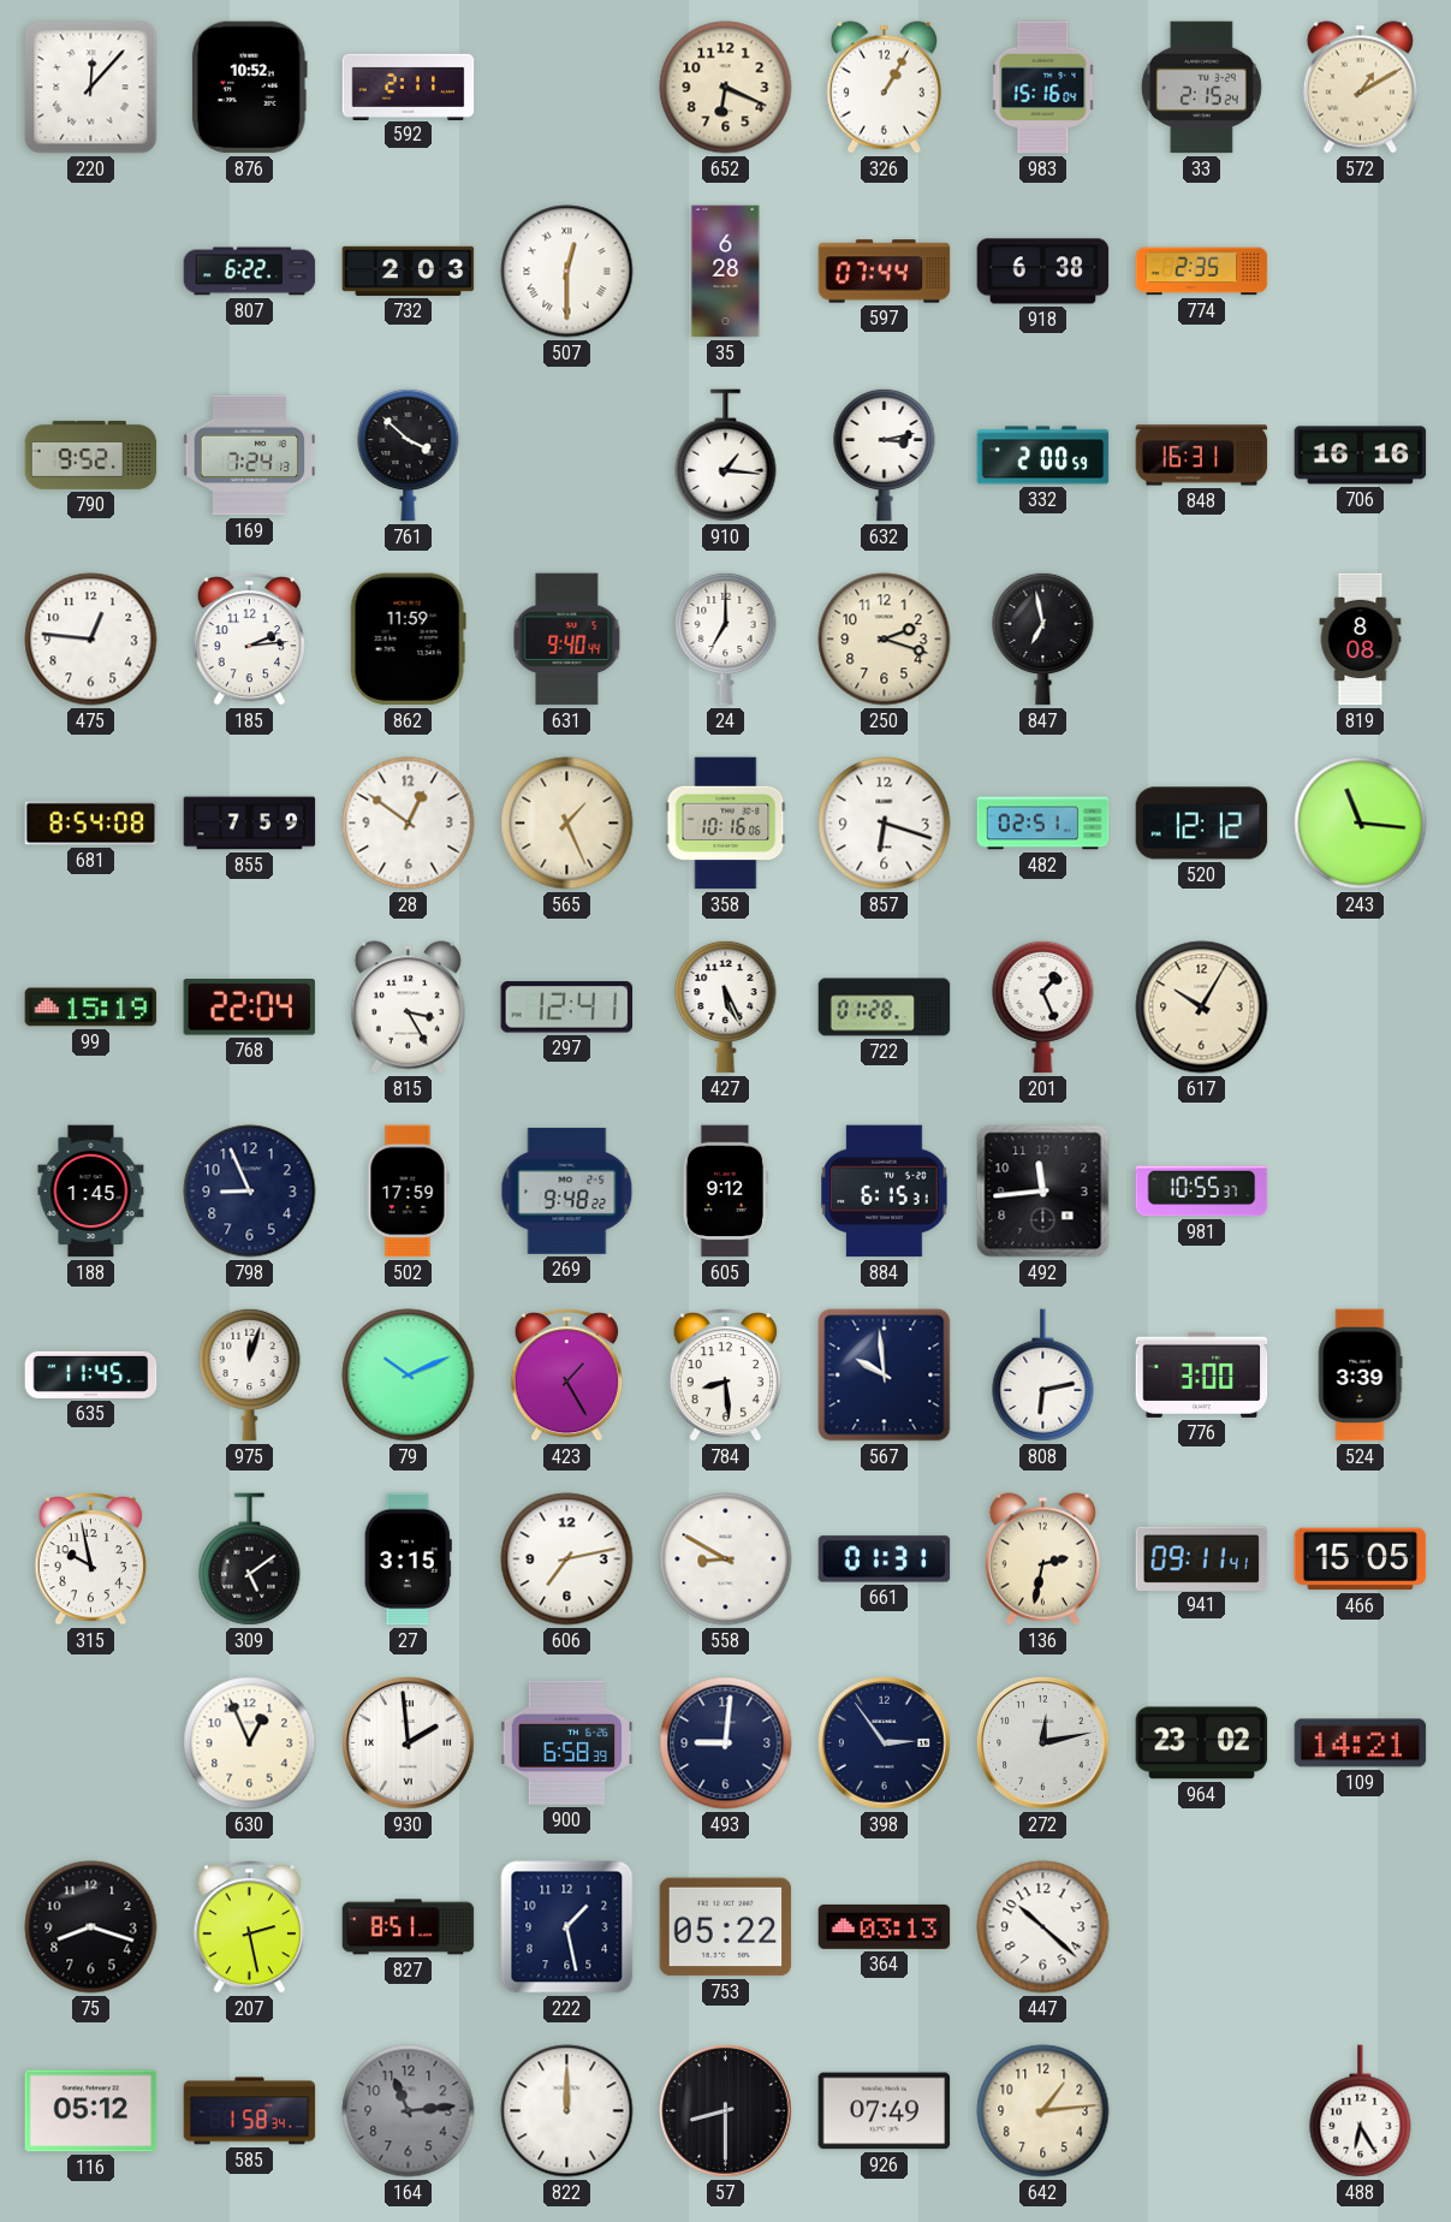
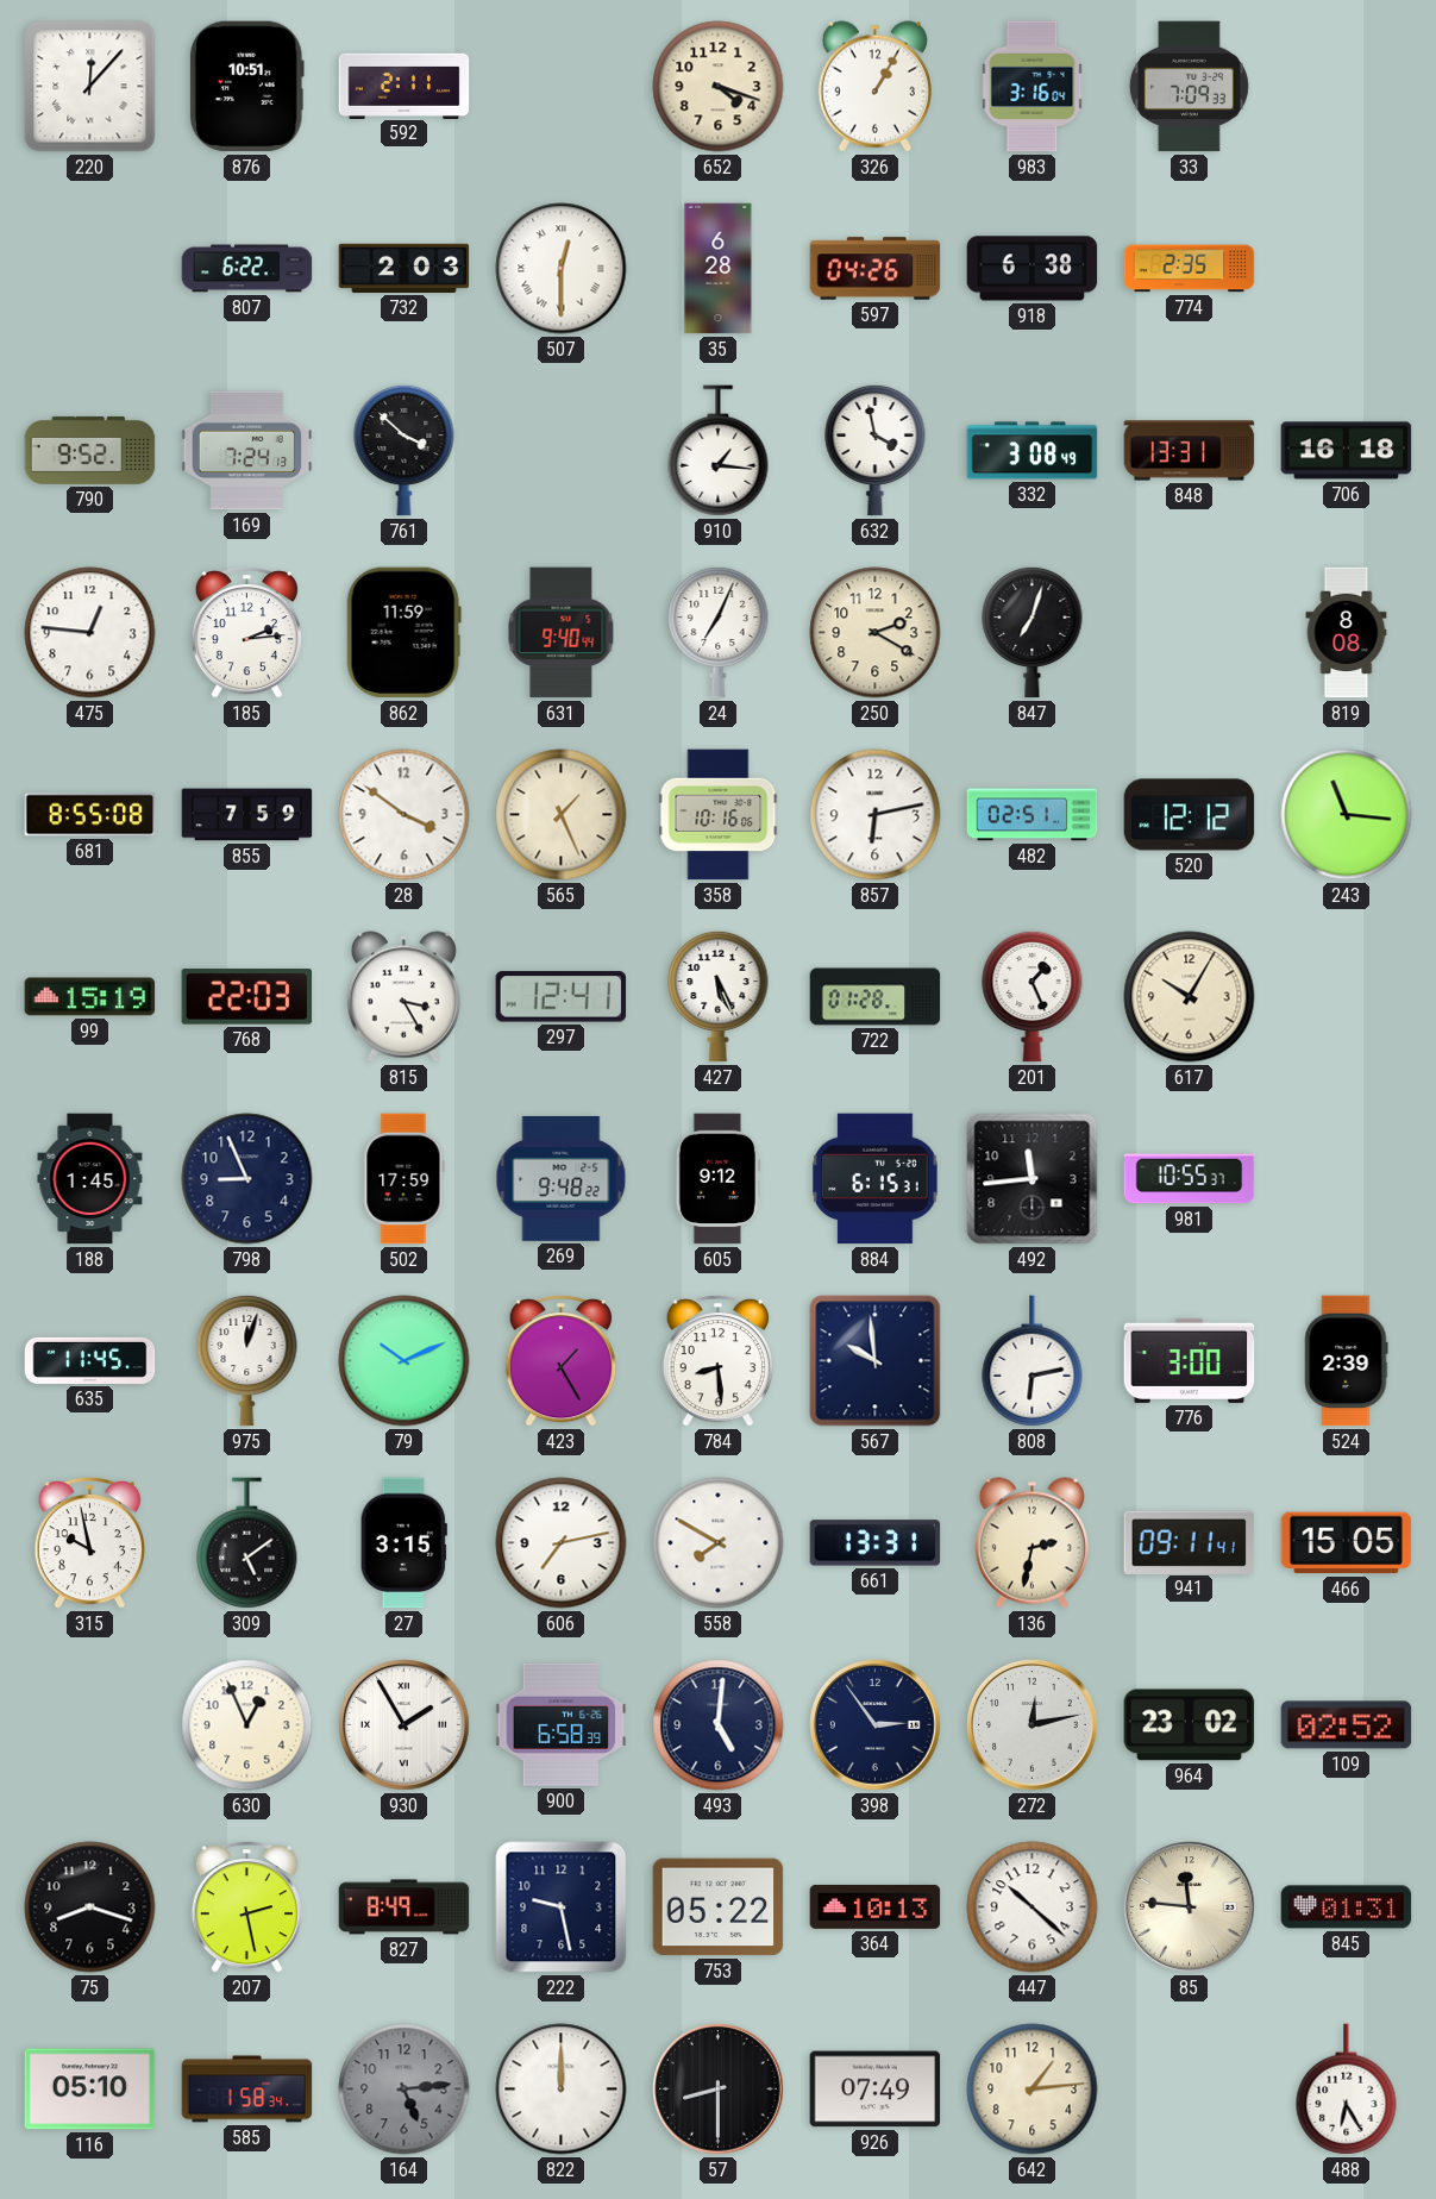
876: 10:52 -> 10:51 (246, 87)
652: 6:19 -> 4:18 (719, 87)
983: 15:16 -> 3:16 (1033, 87)
33: 2:15 -> 7:09 (1189, 87)
572: 1:10 -> none (1360, 88)
597: 07:44 -> 04:26 (876, 269)
632: 3:13 -> 3:58 (876, 450)
332: 2:00 -> 3:08 (1033, 451)
848: 16:31 -> 13:31 (1190, 451)
706: 16:16 -> 16:18 (1347, 451)
24: 7:00 -> 7:04 (719, 632)
250: 2:18 -> 2:20 (876, 633)
847: 6:58 -> 7:03 (1033, 632)
681: 8:54 -> 8:55 (90, 815)
28: 12:51 -> 3:51 (405, 815)
857: 6:18 -> 6:13 (876, 815)
768: 22:04 -> 22:03 (247, 997)
524: 3:39 -> 2:39 (1346, 1361)
558: 8:50 -> 7:50 (719, 1543)
661: 01:31 -> 13:31 (876, 1543)
930: 1:59 -> 1:55 (405, 1725)
493: 9:01 -> 5:01 (719, 1725)
109: 14:21 -> 02:52 (1347, 1725)
827: 8:51 -> 8:49 (405, 1907)
222: 1:28 -> 9:28 (562, 1907)
364: 03:13 -> 10:13 (876, 1906)
85: none -> 11:46 (1190, 1907)
845: none -> 01:31 (1347, 1907)
116: 05:12 -> 05:10 (90, 2090)
164: 11:14 -> 5:14 (405, 2090)
